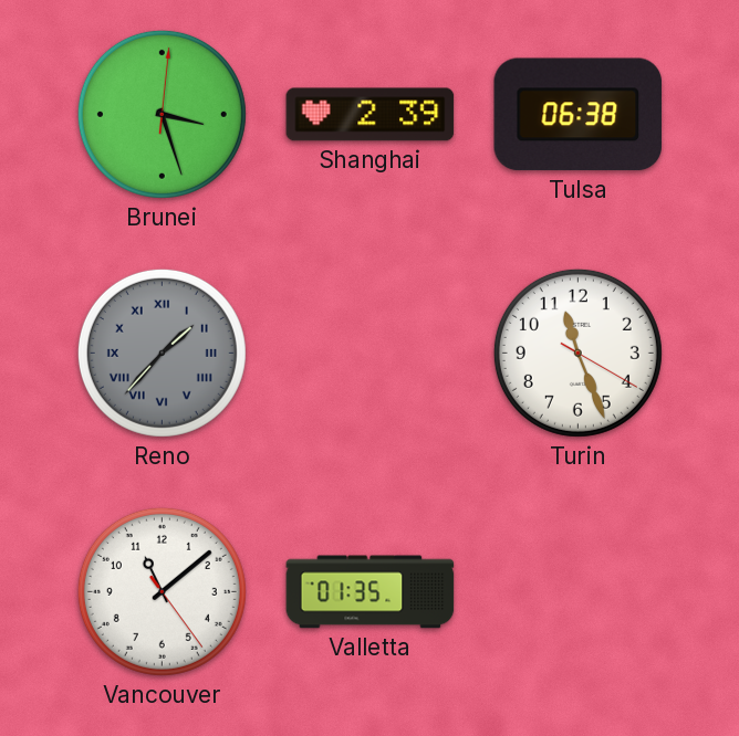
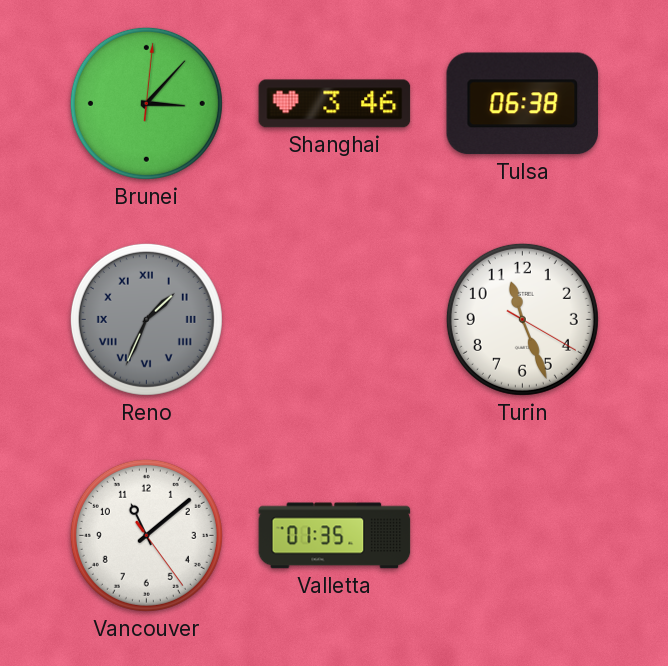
Brunei: 3:27 -> 3:07 (146, 103)
Shanghai: 2:39 -> 3:46 (335, 104)
Reno: 1:37 -> 1:34 (146, 319)
